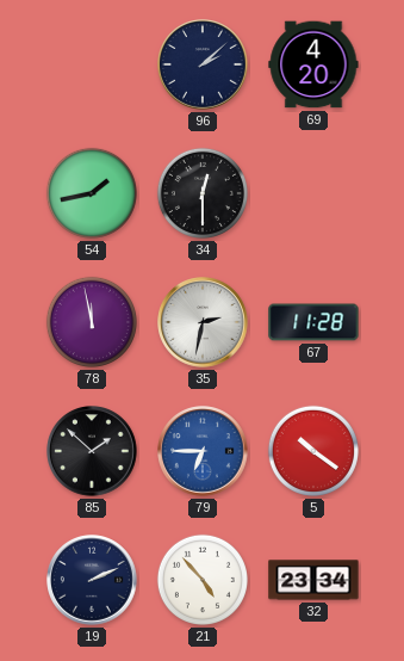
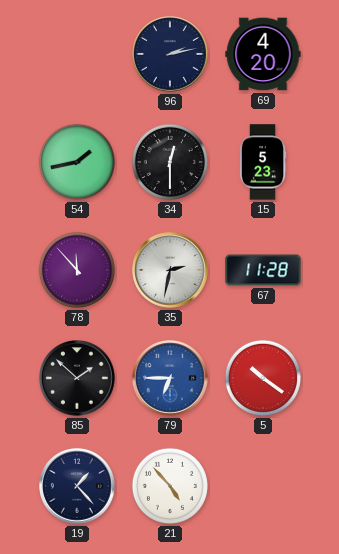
96: 2:08 -> 2:13 (170, 54)
15: none -> 5:23 (263, 162)
78: 11:58 -> 11:53 (77, 270)
19: 2:11 -> 1:23 (77, 486)
32: 23:34 -> none (313, 580)
